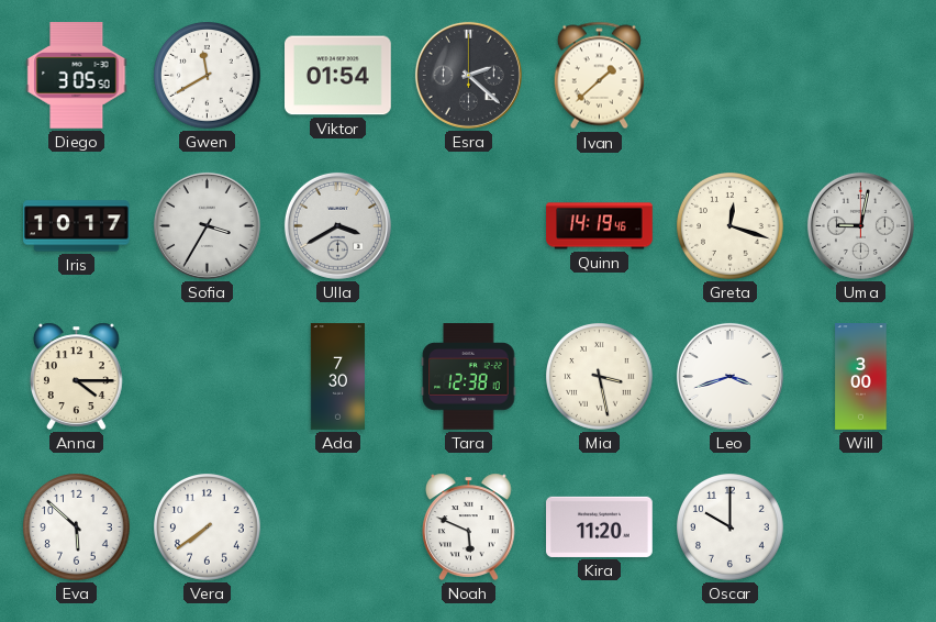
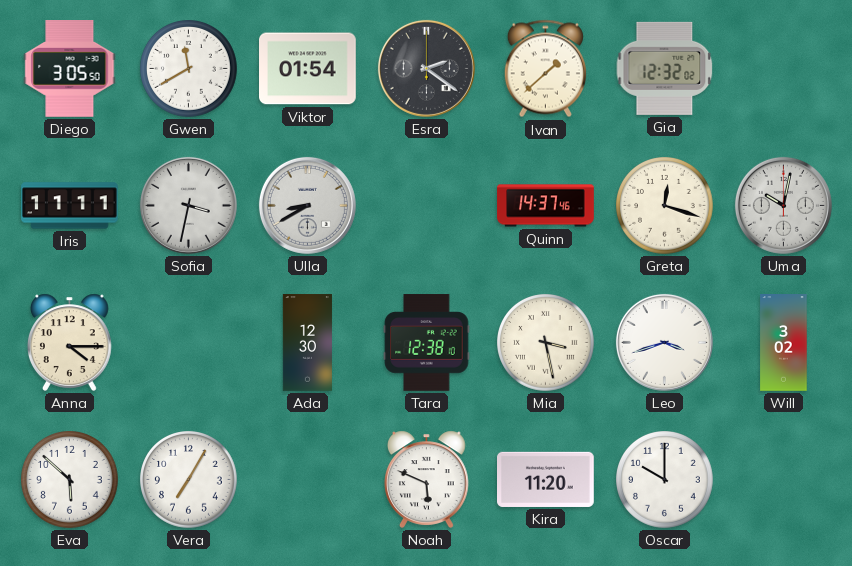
Esra: 2:22 -> 2:21 (426, 68)
Gia: none -> 12:32 (665, 68)
Iris: 10:17 -> 11:11 (70, 206)
Sofia: 3:35 -> 3:32 (188, 205)
Ulla: 3:40 -> 8:40 (307, 205)
Quinn: 14:19 -> 14:37 (546, 206)
Uma: 9:02 -> 10:02 (783, 205)
Ada: 7:30 -> 12:30 (307, 343)
Will: 3:00 -> 3:02 (784, 343)
Vera: 7:39 -> 7:05 (189, 480)
